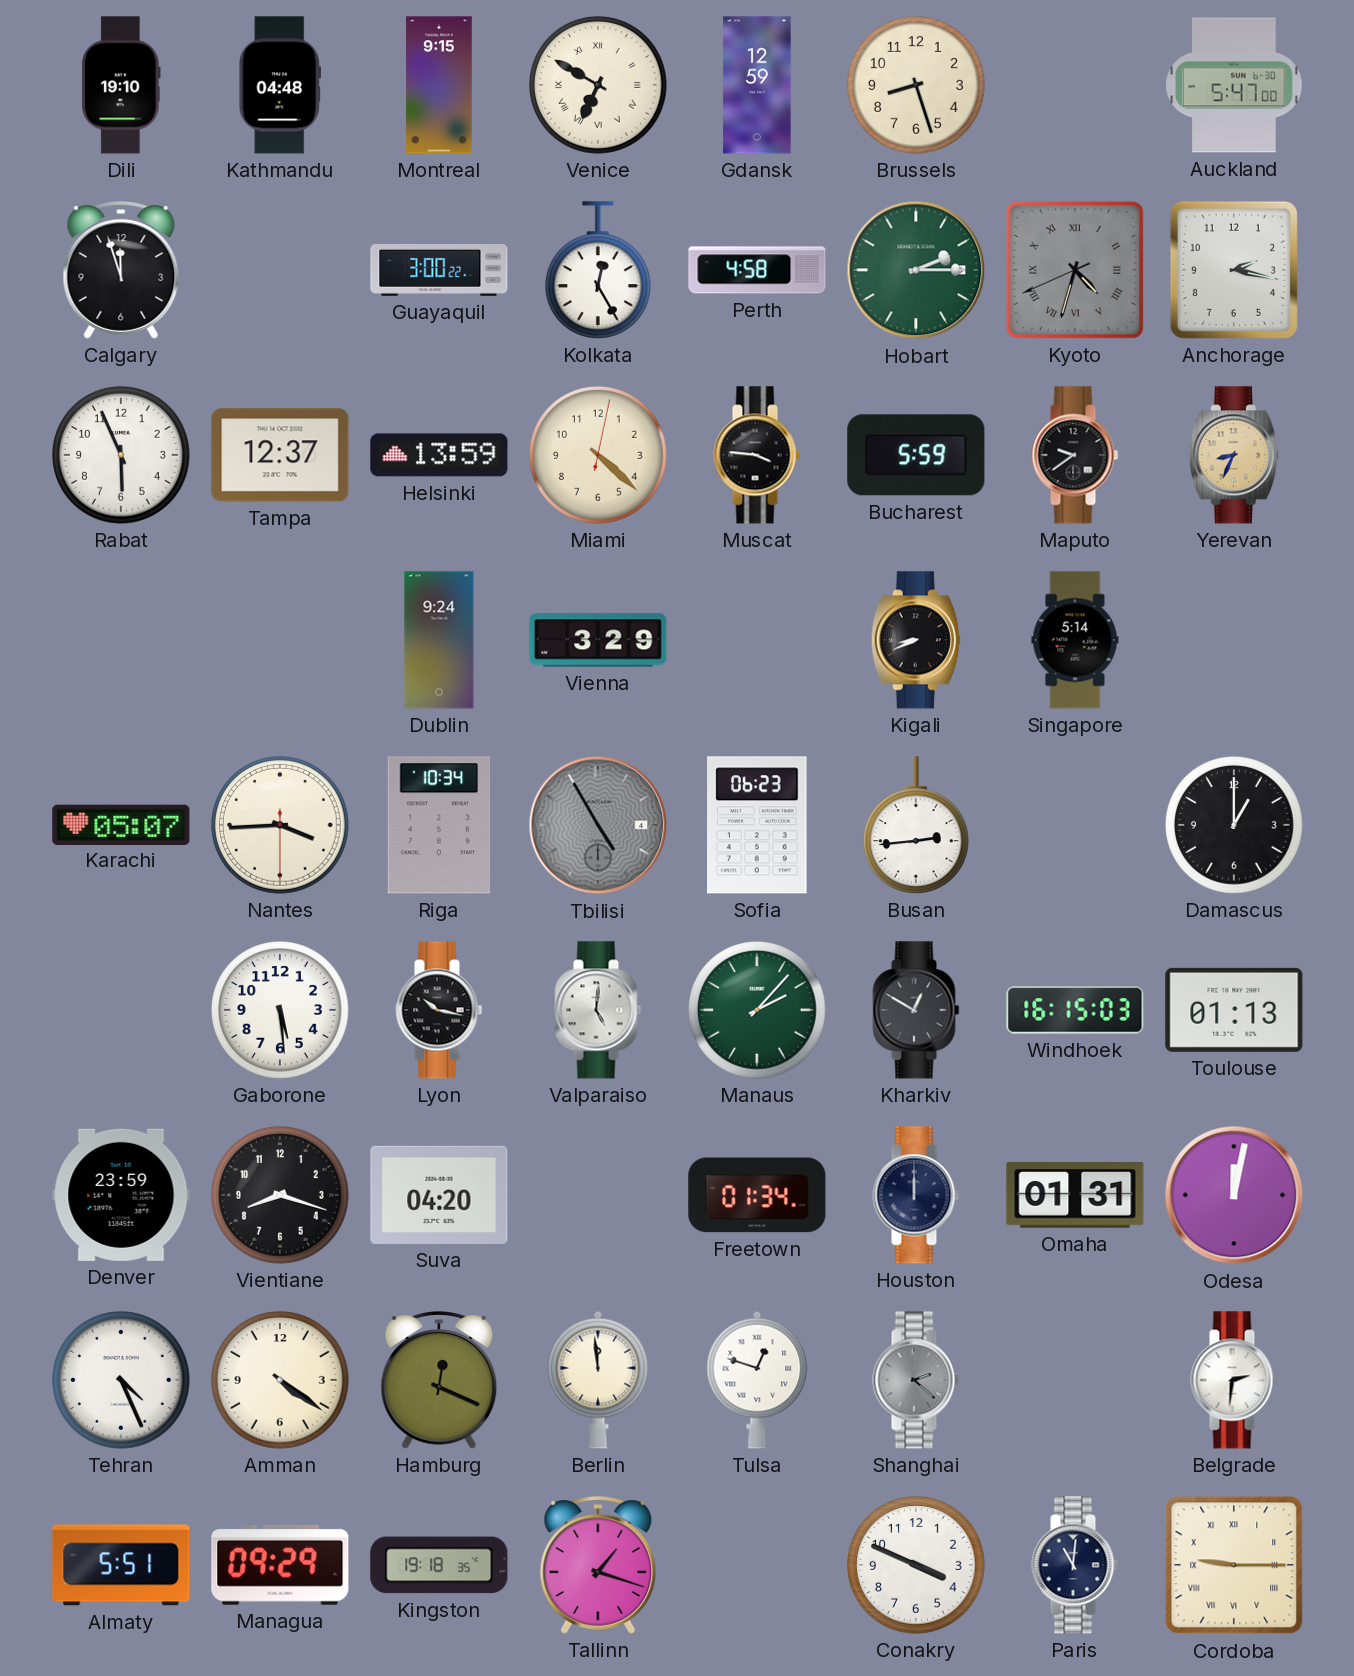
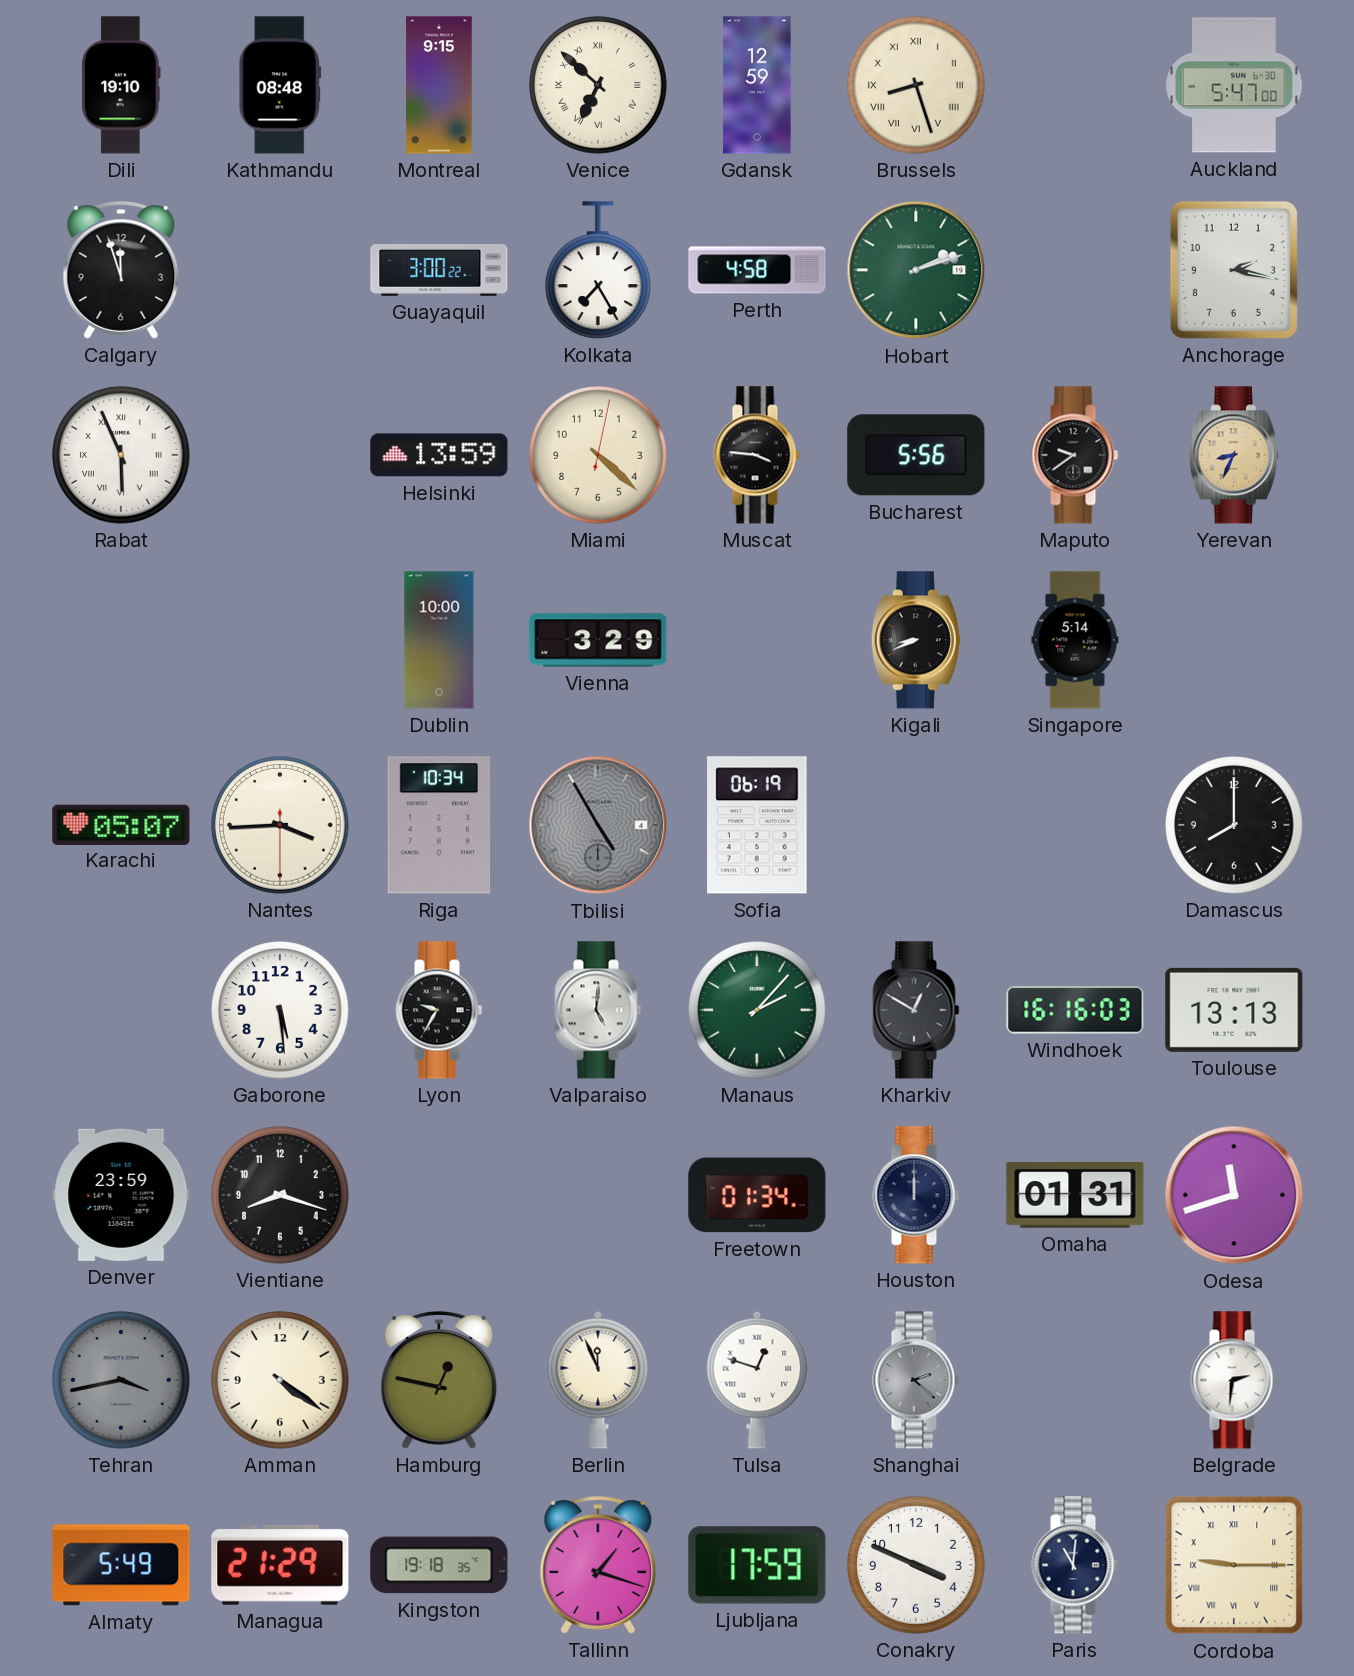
Kathmandu: 04:48 -> 08:48 (280, 85)
Venice: 6:50 -> 6:52 (599, 86)
Brussels numerals: Arabic -> Roman (917, 86)
Kolkata: 12:25 -> 7:25 (598, 270)
Hobart: 2:15 -> 2:12 (916, 270)
Kyoto: 4:32 -> none (1075, 270)
Rabat numerals: Arabic -> Roman (122, 456)
Tampa: 12:37 -> none (280, 455)
Bucharest: 5:59 -> 5:56 (916, 455)
Dublin: 9:24 -> 10:00 (439, 640)
Sofia: 06:23 -> 06:19 (757, 825)
Busan: 2:44 -> none (916, 825)
Damascus: 1:00 -> 8:00 (1235, 826)
Lyon: 10:17 -> 9:35 (439, 1010)
Windhoek: 16:15 -> 16:16 (1075, 1010)
Toulouse: 01:13 -> 13:13 (1234, 1010)
Suva: 04:20 -> none (439, 1195)
Odesa: 12:02 -> 11:42 (1234, 1195)
Tehran: 4:26 -> 3:43 (122, 1381)
Tehran dial: white -> grey (122, 1381)
Hamburg: 12:19 -> 12:47 (439, 1380)
Berlin: 11:59 -> 11:56 (598, 1380)
Almaty: 5:51 -> 5:49 (121, 1565)
Managua: 09:29 -> 21:29 (280, 1565)
Ljubljana: none -> 17:59 (757, 1565)
